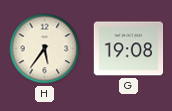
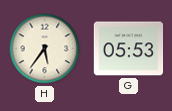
G: 19:08 -> 05:53 (129, 49)
